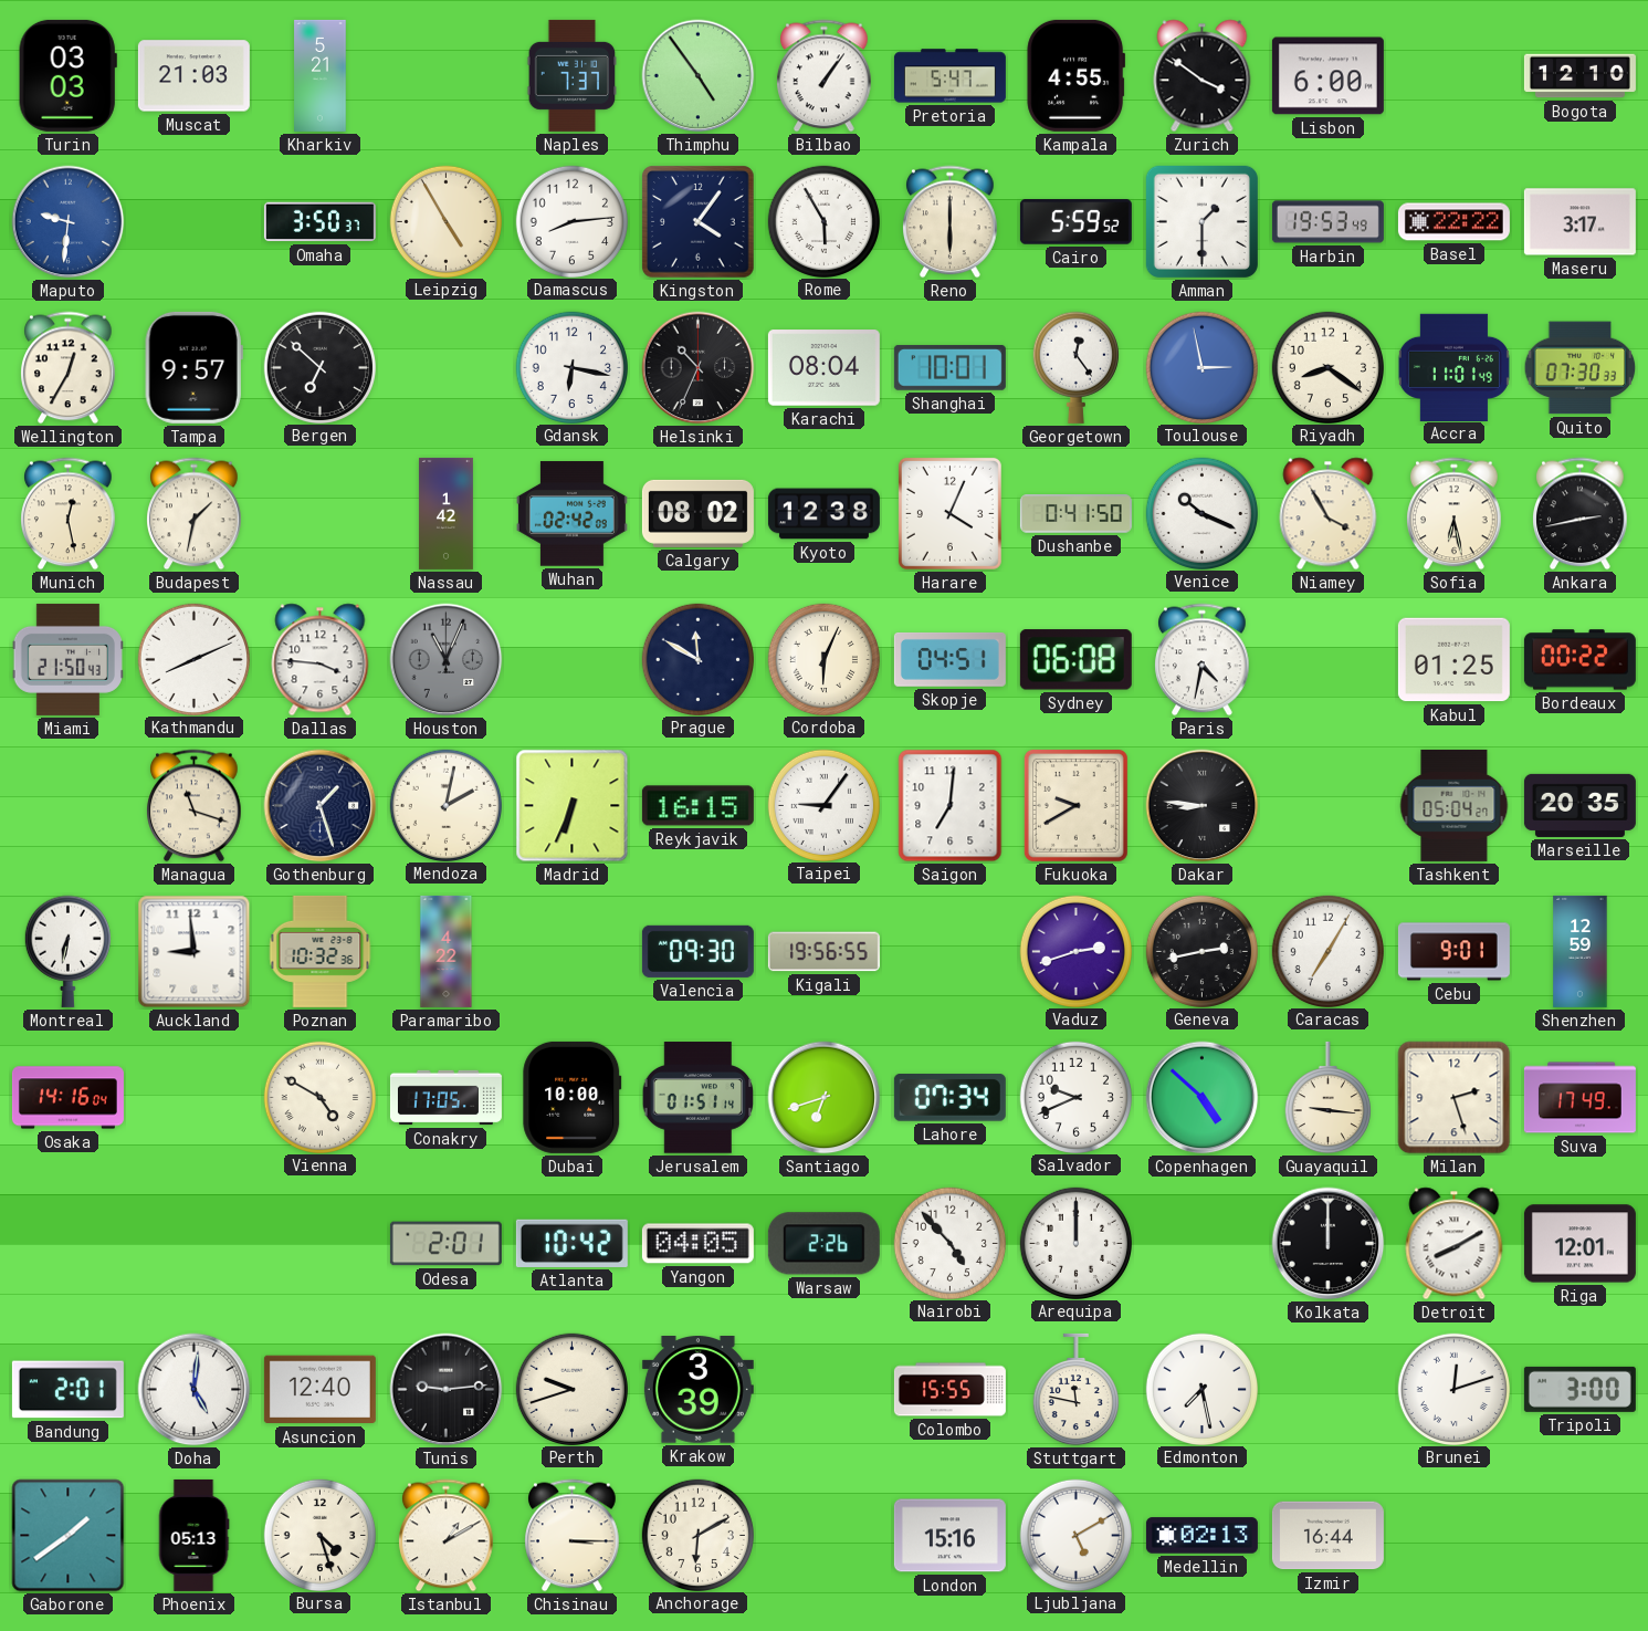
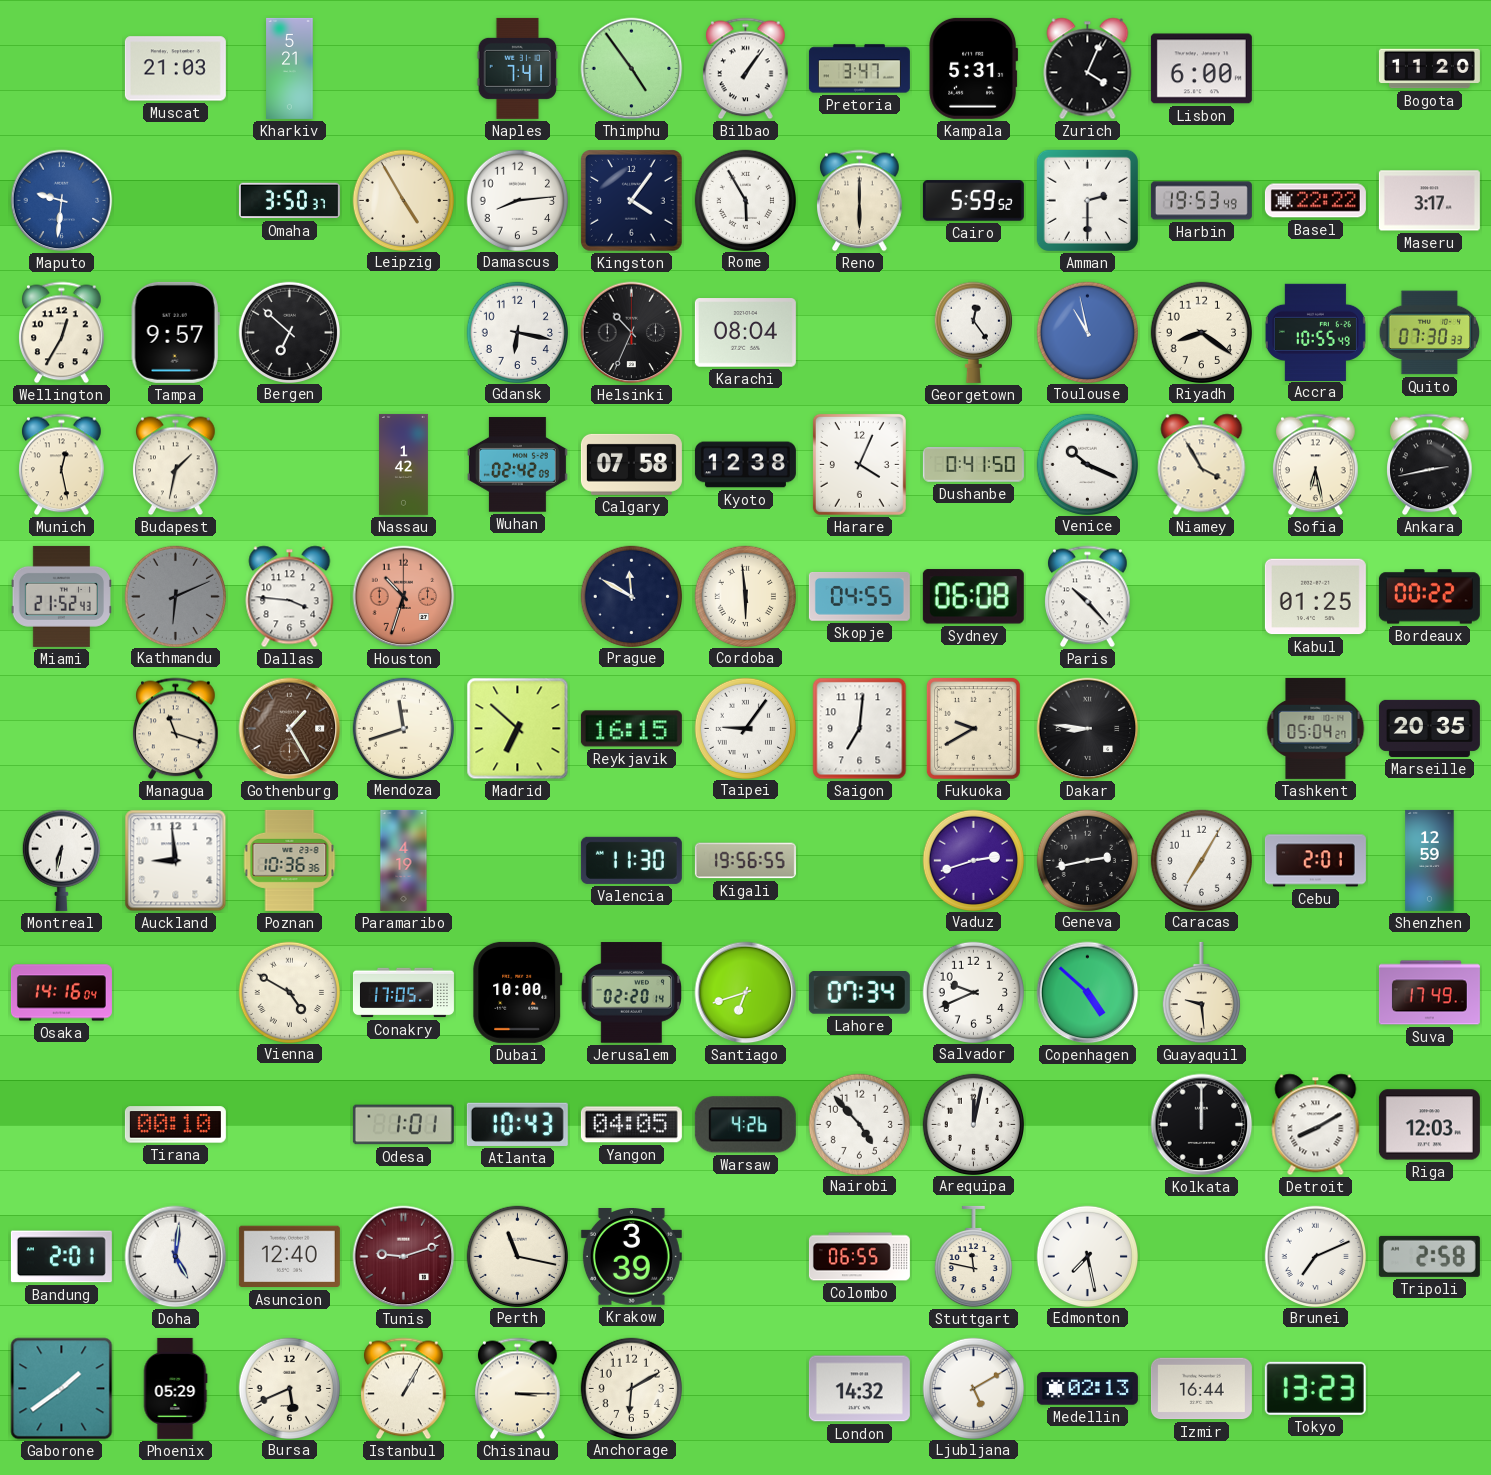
Turin: 03:03 -> none (67, 75)
Naples: 7:37 -> 7:41 (518, 68)
Pretoria: 5:47 -> 3:47 (859, 69)
Kampala: 4:55 -> 5:31 (974, 68)
Zurich: 3:51 -> 4:04 (1088, 69)
Bogota: 12:10 -> 11:20 (1429, 69)
Amman: 1:30 -> 2:30 (1087, 200)
Shanghai: 10:01 -> none (949, 367)
Toulouse: 2:58 -> 10:58 (1087, 332)
Accra: 11:01 -> 10:55 (1315, 332)
Calgary: 08:02 -> 07:58 (631, 464)
Miami: 21:50 -> 21:52 (61, 596)
Kathmandu: 8:11 -> 6:11 (175, 596)
Kathmandu dial: white -> grey (175, 596)
Houston: 11:04 -> 10:33 (404, 597)
Houston dial: grey -> salmon (404, 597)
Cordoba: 6:04 -> 5:59 (745, 596)
Skopje: 04:51 -> 04:55 (859, 596)
Paris: 4:32 -> 10:23 (1088, 597)
Gothenburg: 1:27 -> 1:25 (290, 729)
Gothenburg dial: navy -> brown (290, 729)
Mendoza: 2:02 -> 11:42 (403, 728)
Madrid: 6:34 -> 6:52 (518, 729)
Poznan: 10:32 -> 10:36 (290, 860)
Paramaribo: 4:22 -> 4:19 (404, 860)
Valencia: 09:30 -> 11:30 (631, 860)
Cebu: 9:01 -> 2:01 (1315, 861)
Jerusalem: 01:51 -> 02:20 (632, 993)
Guayaquil: 9:16 -> 9:29 (1201, 993)
Milan: 2:27 -> none (1455, 1098)
Tirana: none -> 00:10 (175, 1125)
Odesa: 2:01 -> 1:01 (403, 1125)
Atlanta: 10:42 -> 10:43 (517, 1124)
Warsaw: 2:26 -> 4:26 (745, 1125)
Arequipa: 12:00 -> 12:02 (973, 1124)
Riga: 12:01 -> 12:03 (1429, 1125)
Tunis: 9:14 -> 9:12 (404, 1257)
Tunis dial: black -> burgundy (404, 1257)
Perth: 9:42 -> 11:17 (517, 1256)
Colombo: 15:55 -> 06:55 (859, 1257)
Brunei: 12:12 -> 7:11 (1315, 1256)
Tripoli: 3:00 -> 2:58 (1429, 1256)
Phoenix: 05:13 -> 05:29 (175, 1388)
Bursa: 4:27 -> 5:41 (289, 1388)
Istanbul: 1:10 -> 1:05 (404, 1389)
London: 15:16 -> 14:32 (859, 1389)
Tokyo: none -> 13:23 (1315, 1388)
